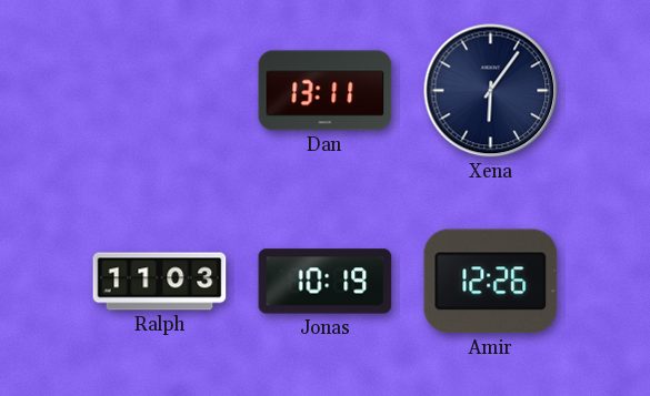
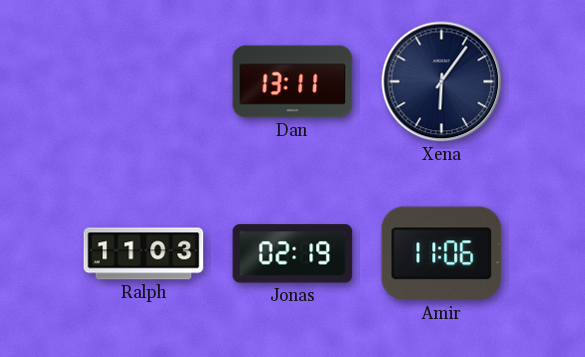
Jonas: 10:19 -> 02:19 (293, 254)
Amir: 12:26 -> 11:06 (442, 254)
